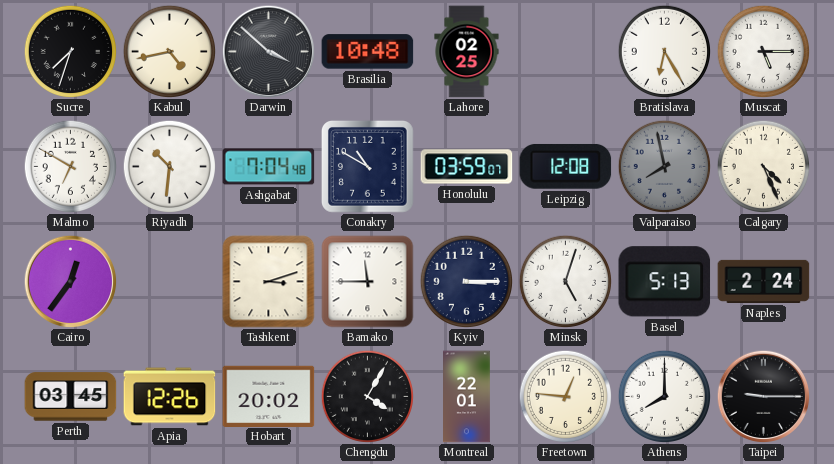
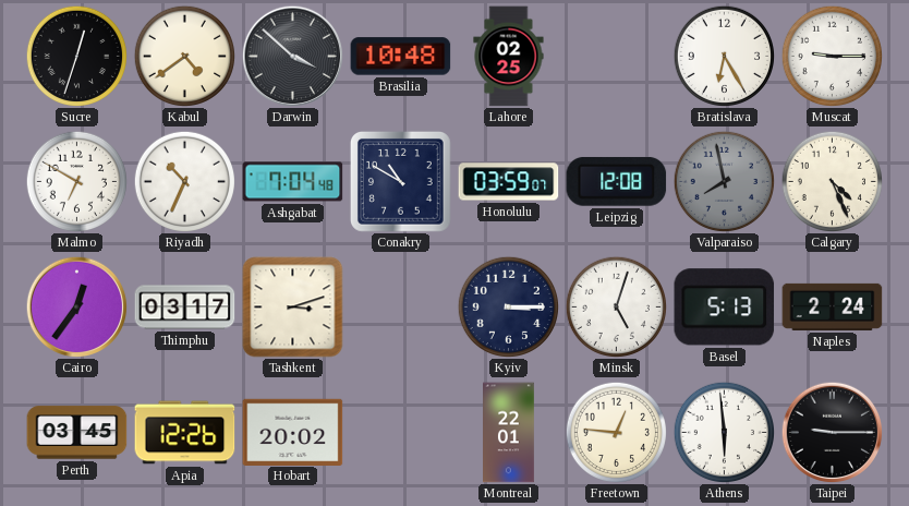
Sucre: 7:33 -> 12:33 (76, 56)
Kabul: 4:43 -> 4:39 (184, 56)
Muscat: 5:15 -> 9:15 (832, 56)
Riyadh: 10:31 -> 10:34 (184, 181)
Thimphu: none -> 03:17 (185, 308)
Bamako: 11:45 -> none (368, 282)
Chengdu: 4:05 -> none (367, 396)
Athens: 8:00 -> 5:59 (724, 432)
